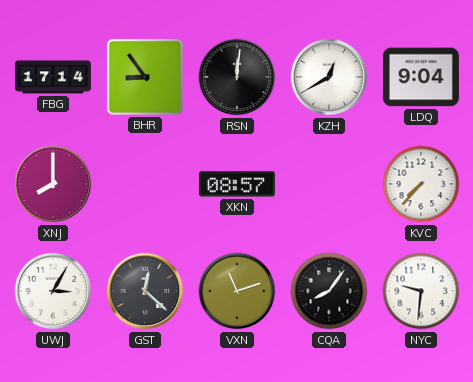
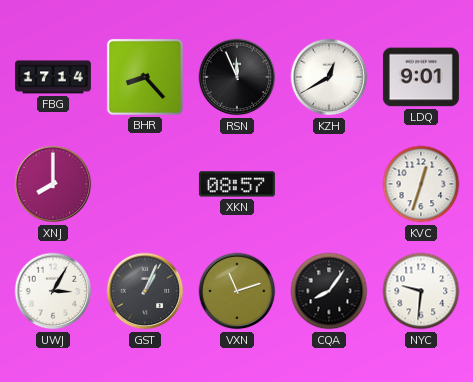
BHR: 8:54 -> 8:23 (145, 77)
RSN: 12:01 -> 11:56 (237, 77)
LDQ: 9:04 -> 9:01 (421, 77)
KVC: 7:37 -> 12:33 (421, 184)
GST: 12:22 -> 1:04 (145, 291)
